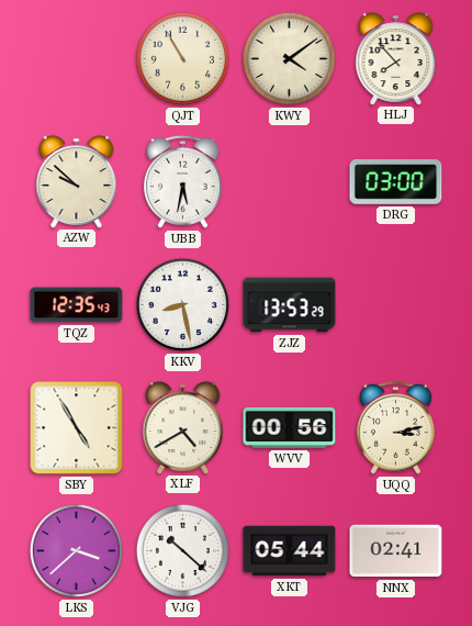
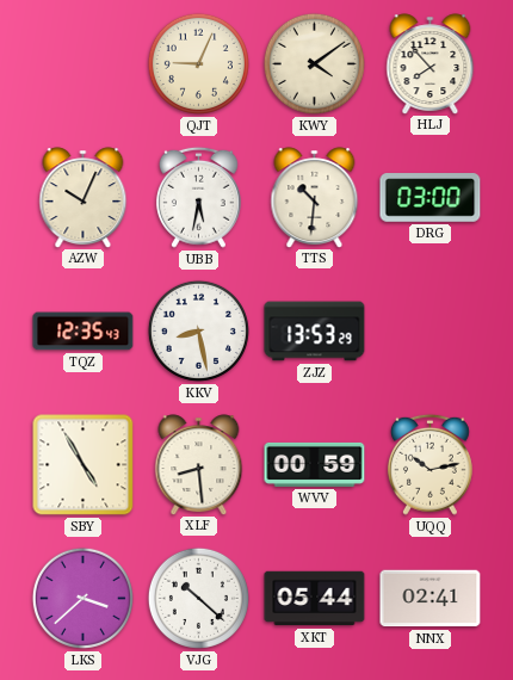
QJT: 10:55 -> 9:04 (198, 63)
AZW: 9:52 -> 10:04 (84, 197)
TTS: none -> 10:31 (315, 197)
XLF: 4:40 -> 8:29 (199, 464)
WVV: 00:56 -> 00:59 (315, 464)
UQQ: 3:13 -> 10:13 (429, 464)
